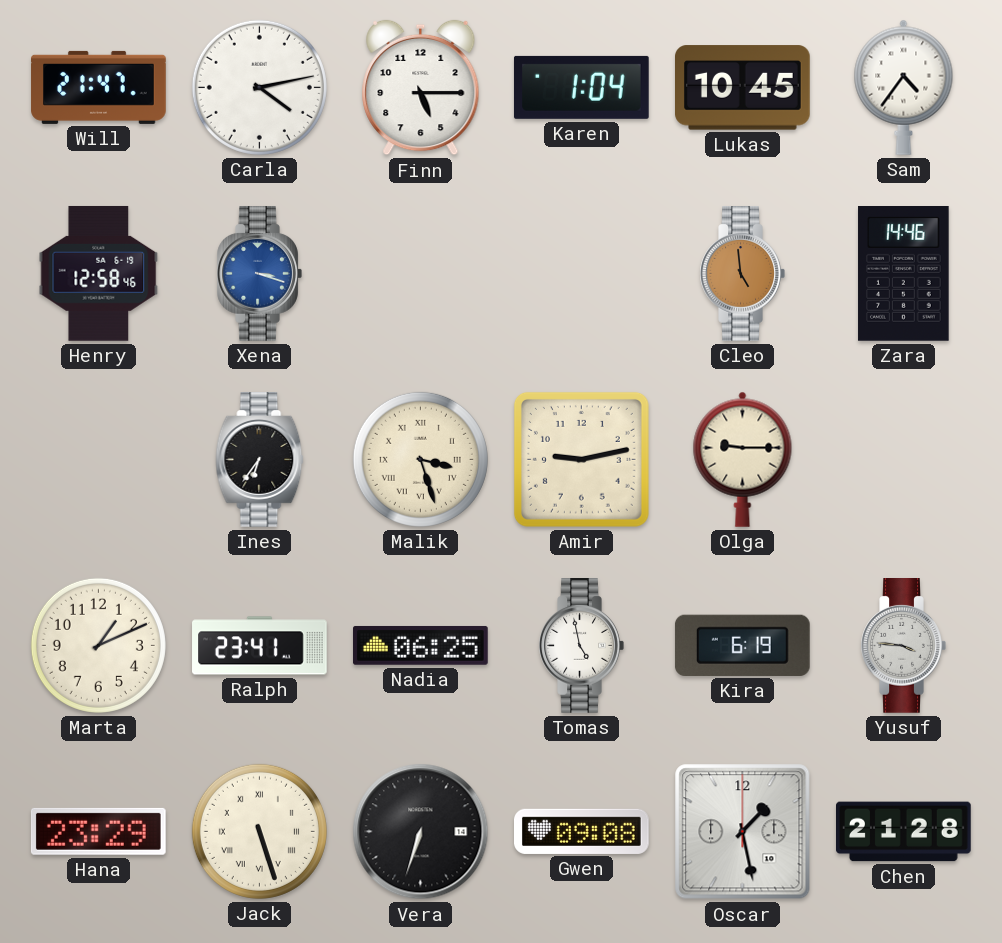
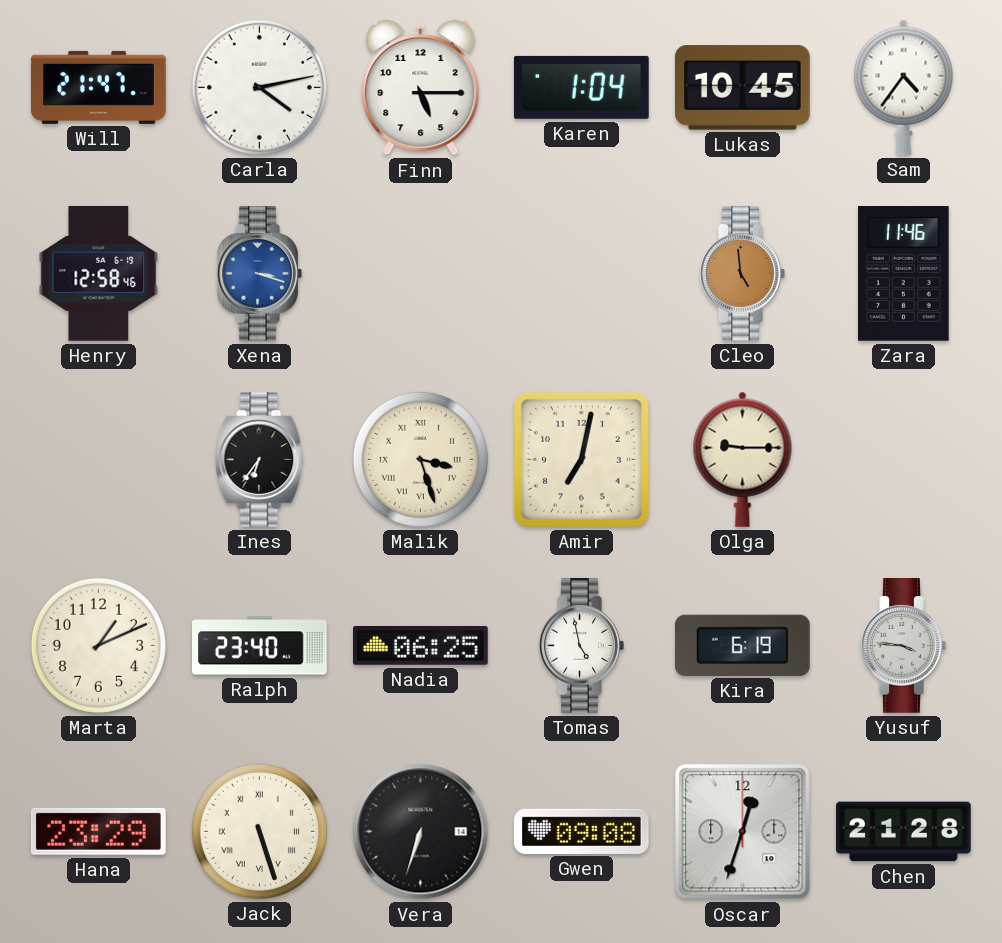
Zara: 14:46 -> 11:46 (904, 274)
Amir: 9:13 -> 7:02 (581, 459)
Ralph: 23:41 -> 23:40 (260, 646)
Oscar: 1:28 -> 12:33 (743, 832)
